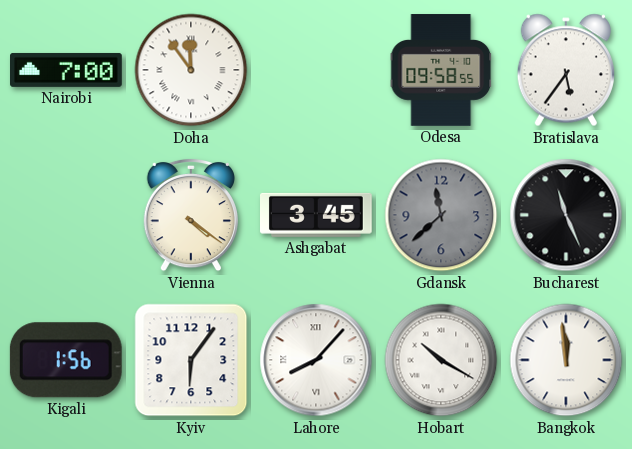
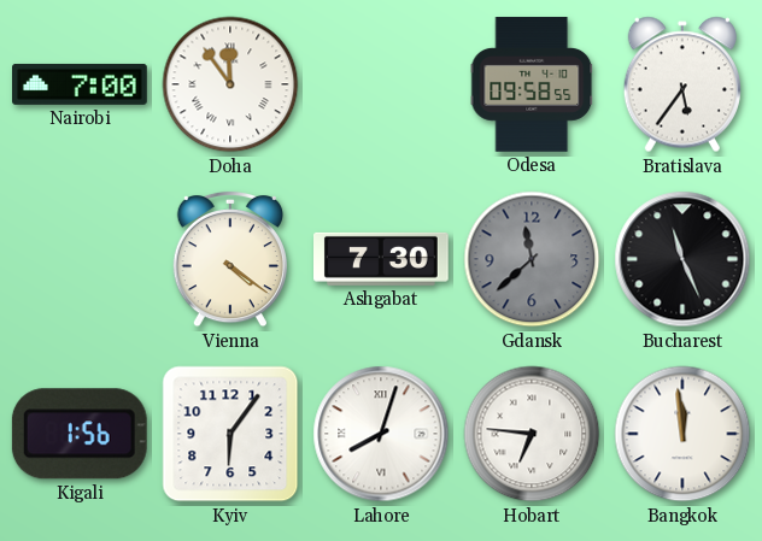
Ashgabat: 3:45 -> 7:30 (382, 259)
Lahore: 8:07 -> 8:03 (381, 434)
Hobart: 10:20 -> 6:46 (532, 434)
